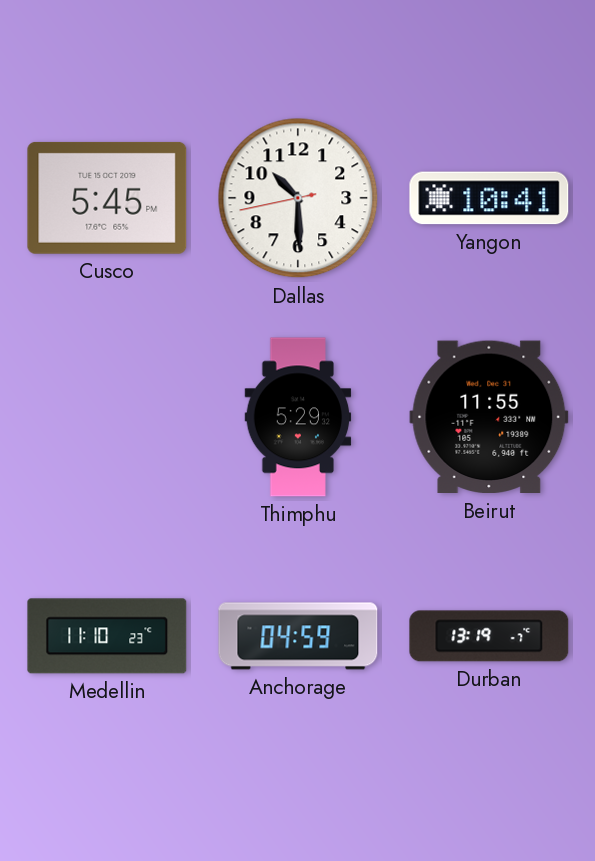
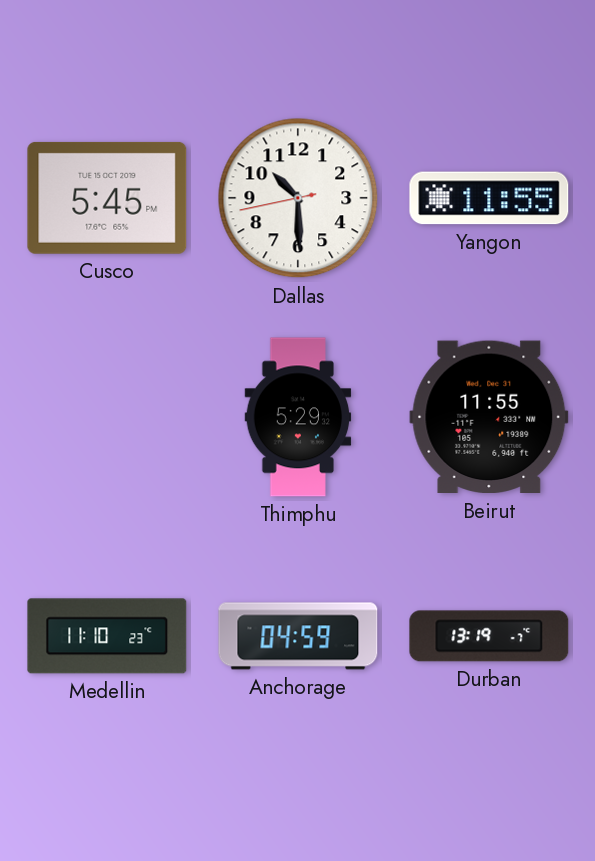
Yangon: 10:41 -> 11:55 (489, 198)
